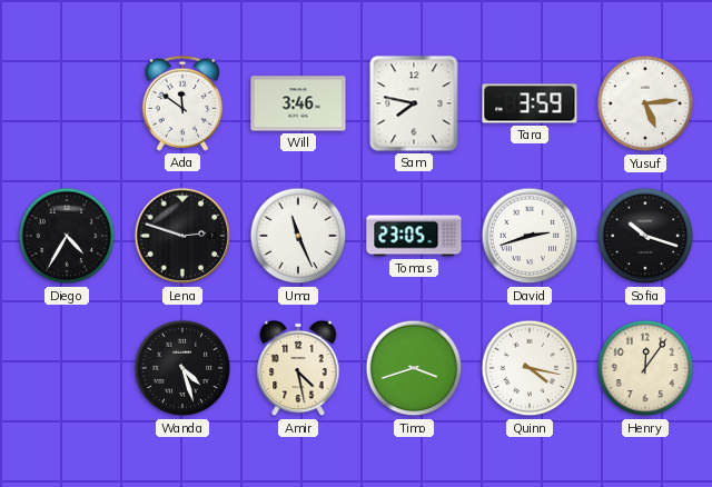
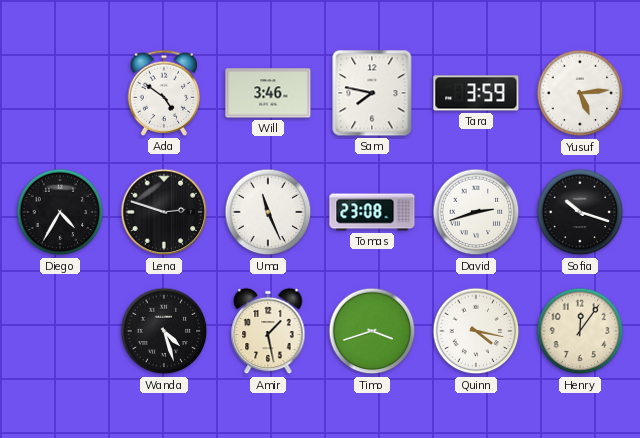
Ada: 11:51 -> 4:51 (164, 93)
Tomas: 23:05 -> 23:08 (372, 212)
Amir: 4:28 -> 1:28 (268, 331)
